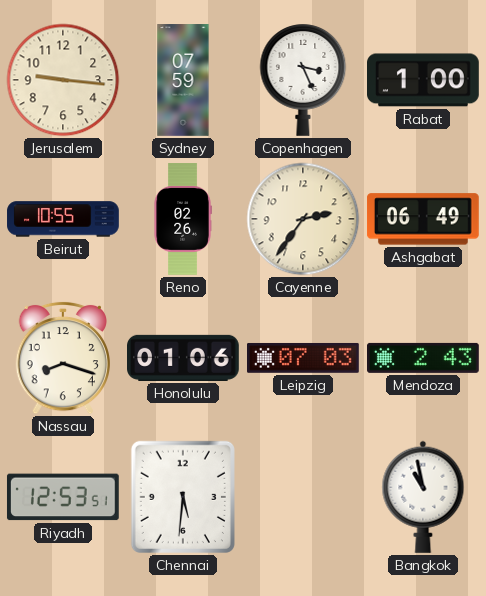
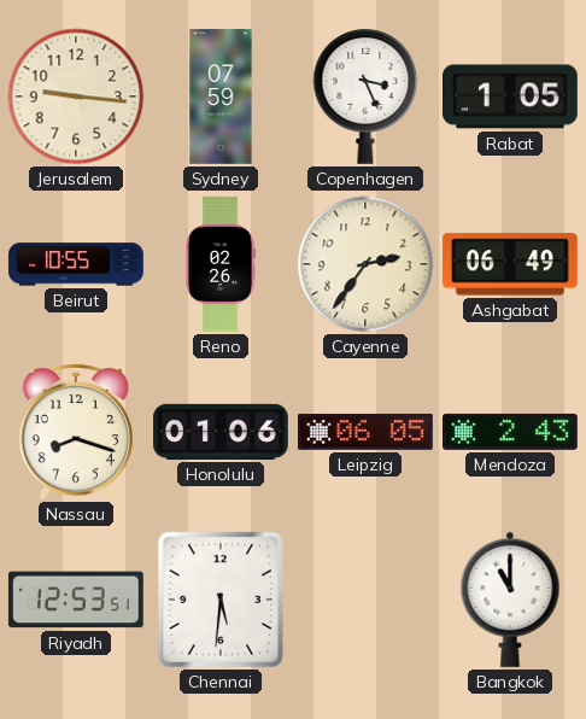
Rabat: 1:00 -> 1:05 (511, 97)
Leipzig: 07:03 -> 06:05 (367, 432)
Bangkok: 10:58 -> 11:00 (510, 600)
